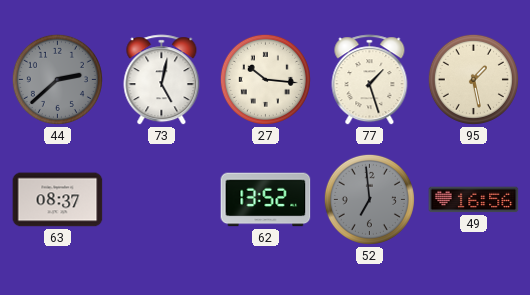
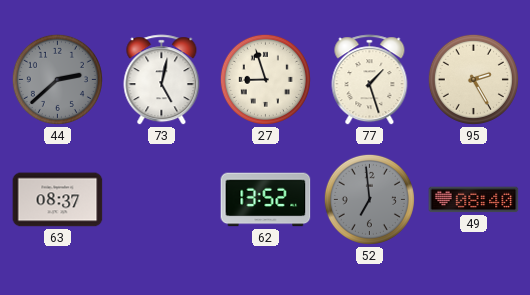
27: 10:16 -> 8:57 (265, 79)
95: 1:28 -> 2:25 (473, 79)
49: 16:56 -> 08:40 (474, 200)
